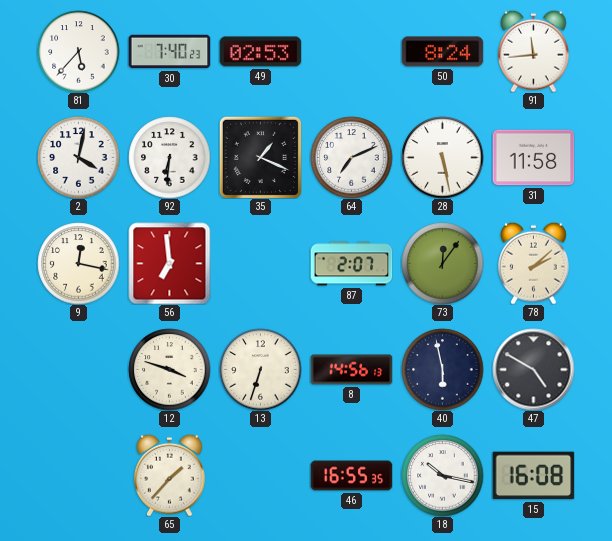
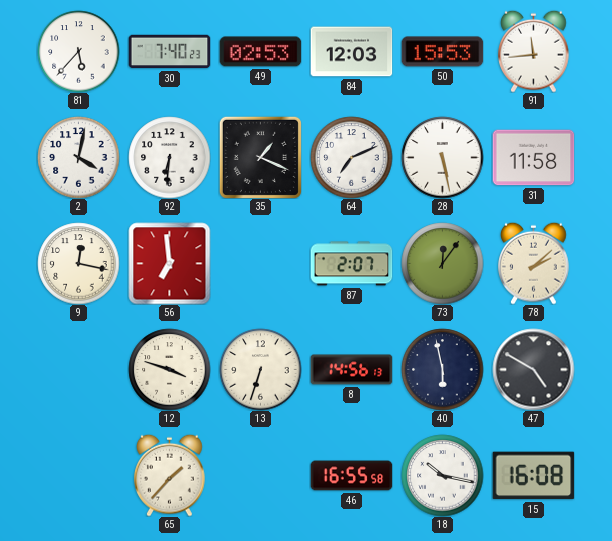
84: none -> 12:03 (351, 52)
50: 8:24 -> 15:53 (442, 52)
46: 16:55:35 -> 16:55:58 (351, 476)
